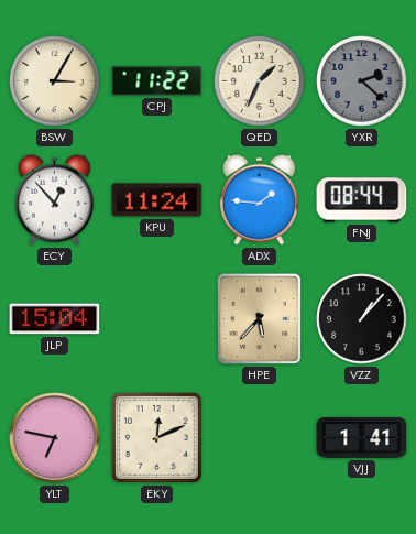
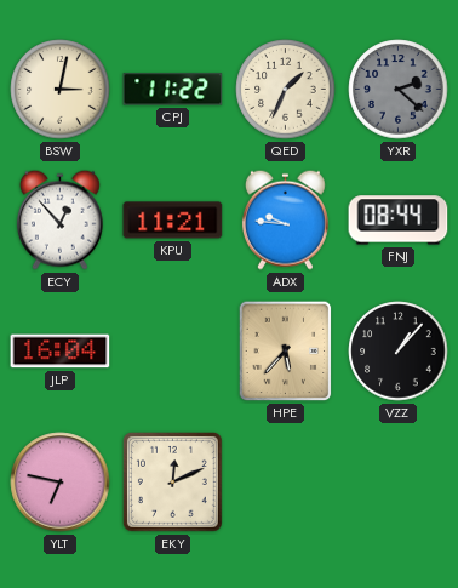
BSW: 3:05 -> 3:02 (61, 90)
KPU: 11:24 -> 11:21 (173, 221)
ADX: 1:46 -> 9:46 (285, 219)
JLP: 15:04 -> 16:04 (61, 352)
VJJ: 1:41 -> none (362, 438)
